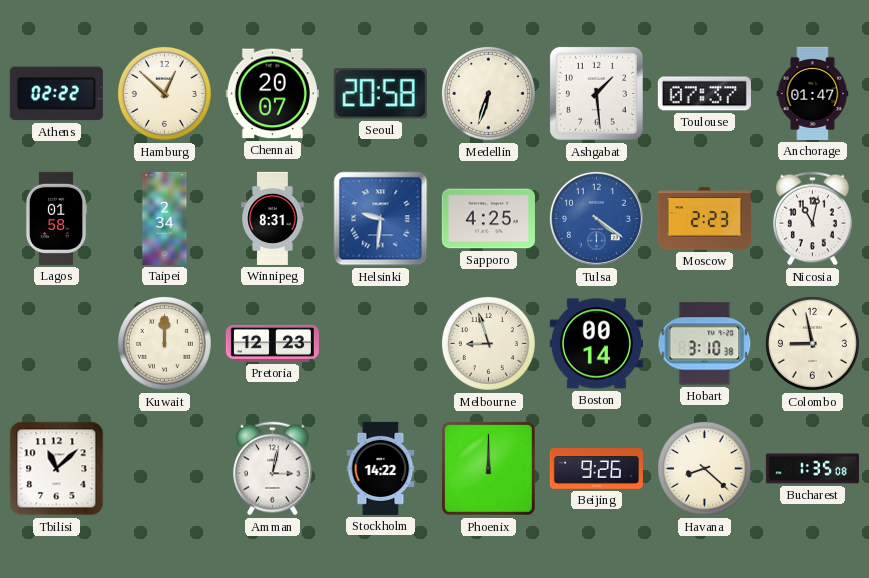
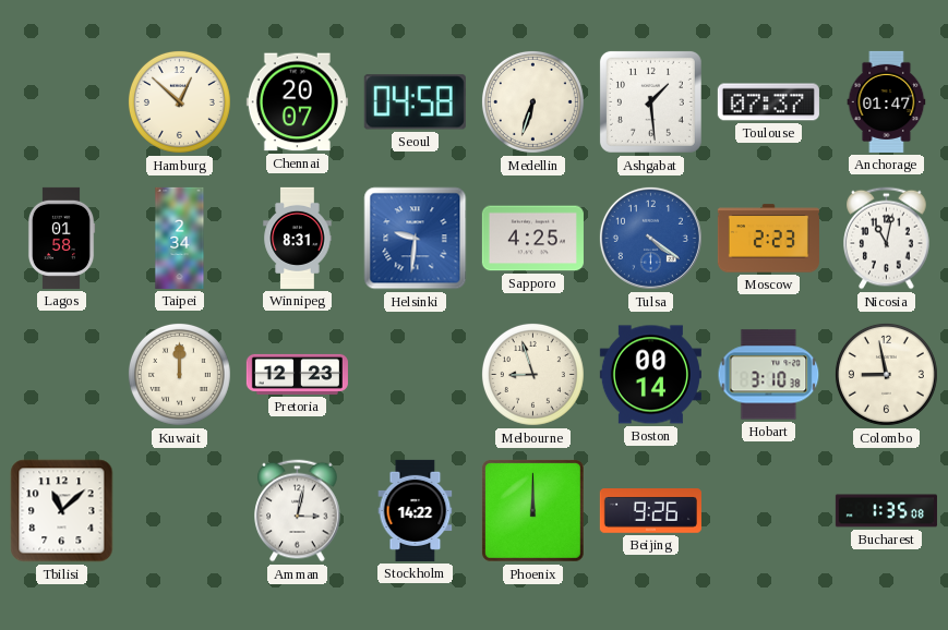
Athens: 02:22 -> none (56, 94)
Seoul: 20:58 -> 04:58 (415, 102)
Havana: 8:22 -> none (704, 468)
